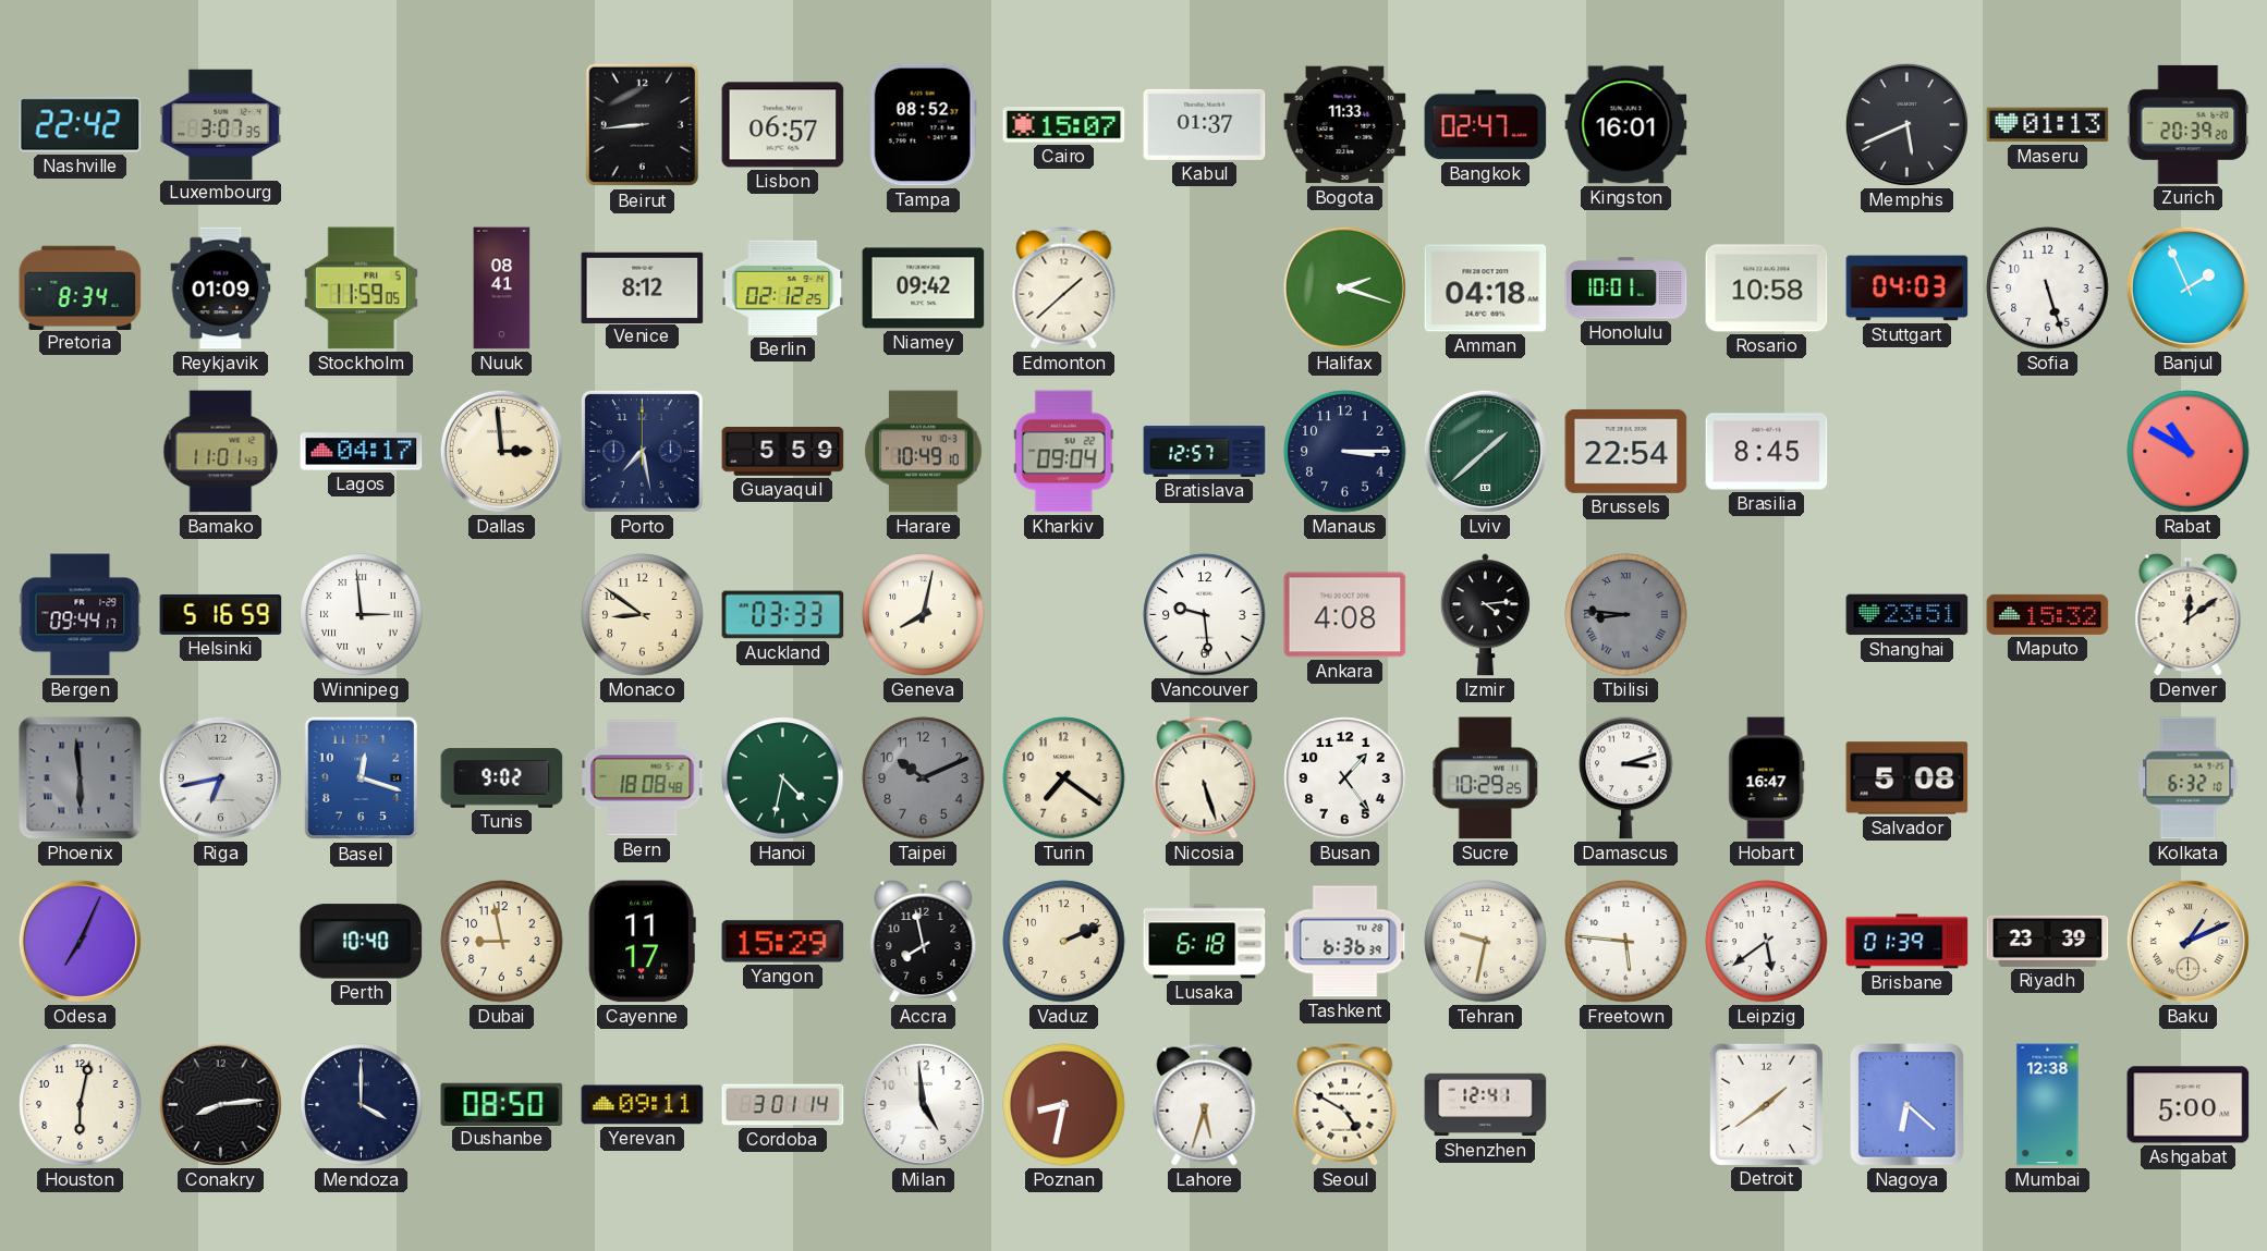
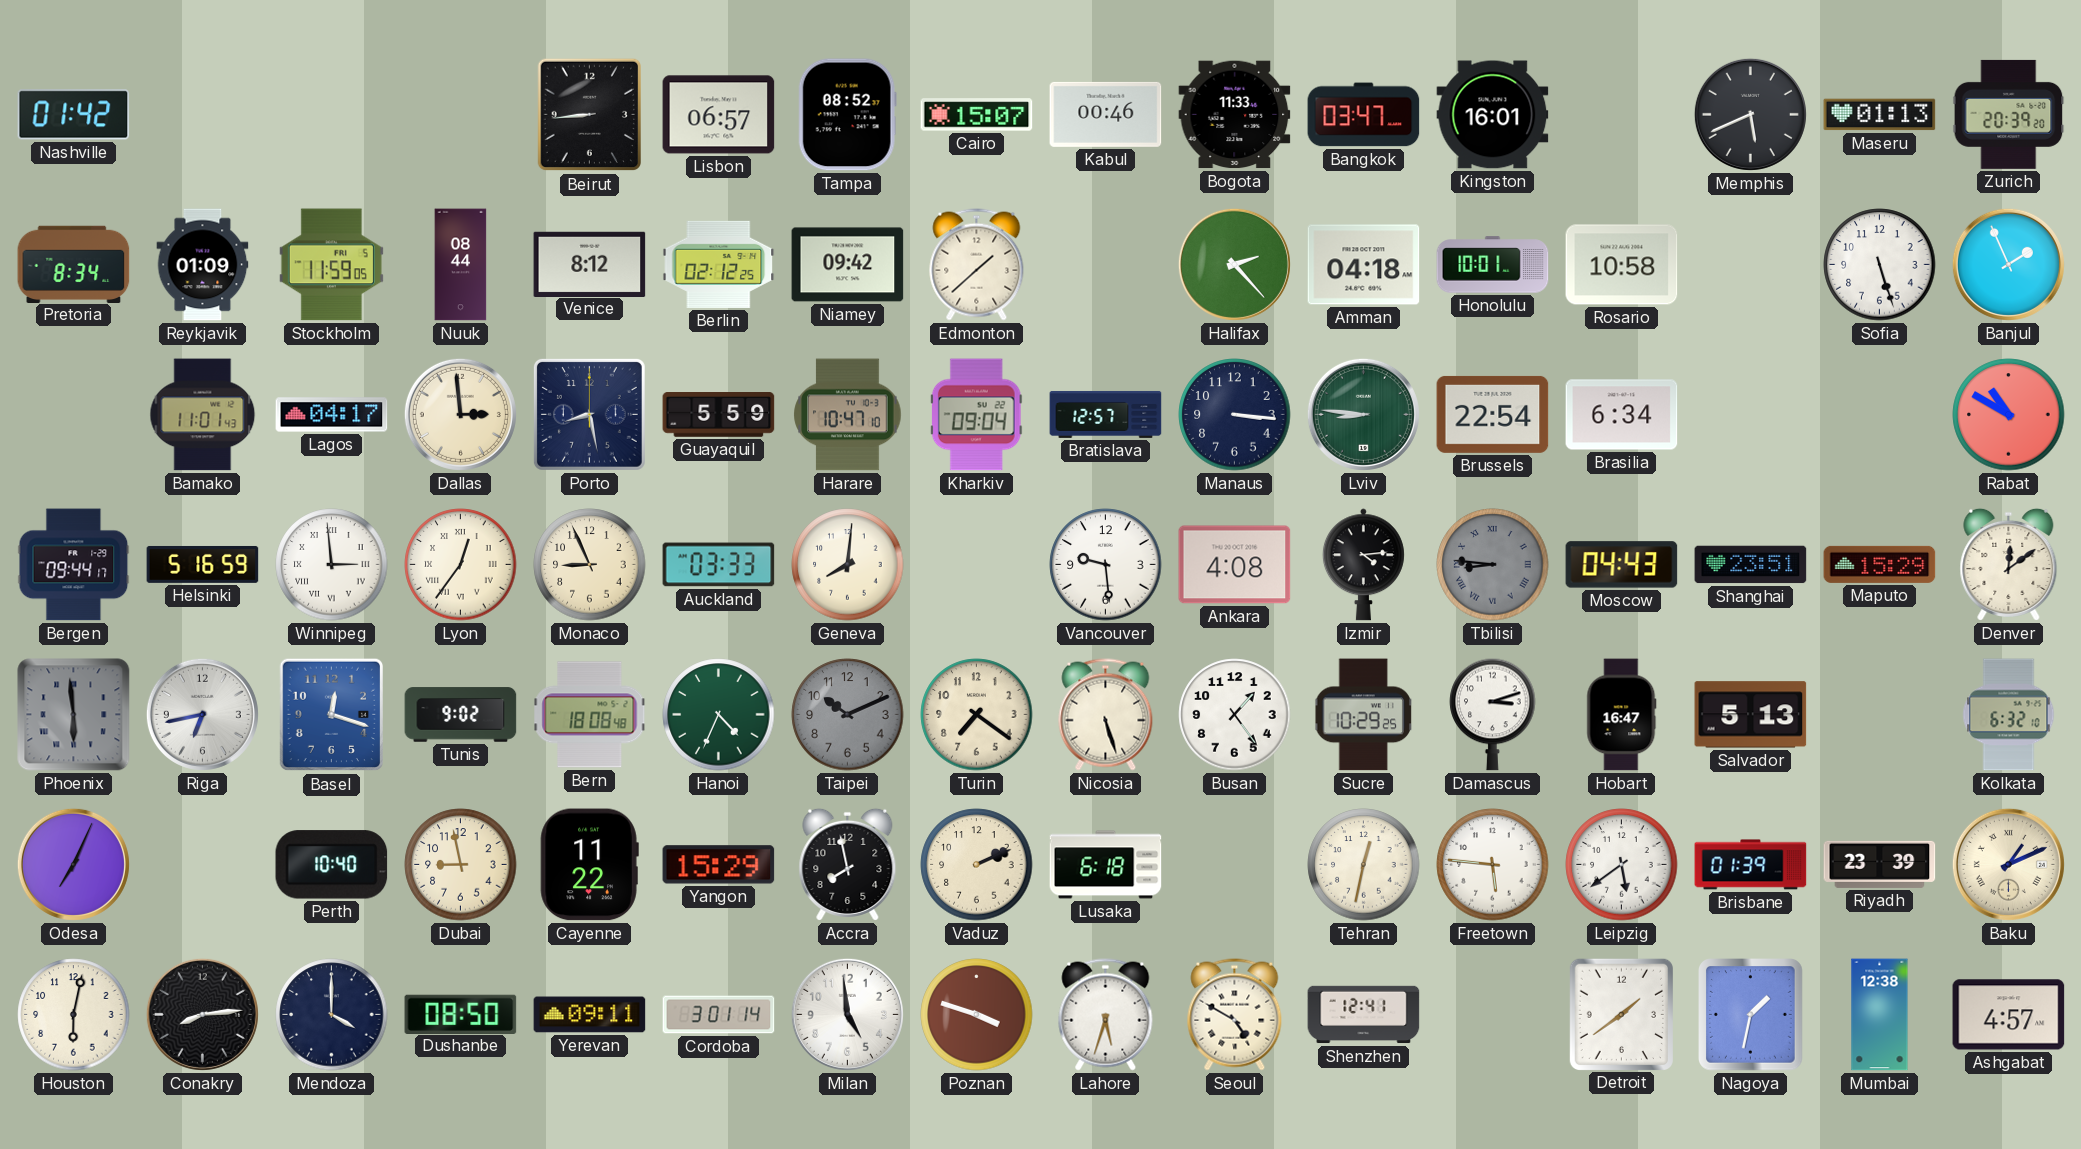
Nashville: 22:42 -> 01:42 (74, 115)
Luxembourg: 3:07 -> none (221, 124)
Kabul: 01:37 -> 00:46 (1106, 114)
Bangkok: 02:47 -> 03:47 (1364, 115)
Nuuk: 08:41 -> 08:44 (461, 265)
Halifax: 2:18 -> 2:23 (1234, 264)
Stuttgart: 04:03 -> none (1908, 289)
Porto: 7:28 -> 8:28 (589, 414)
Harare: 10:49 -> 10:47 (848, 415)
Manaus: 3:15 -> 3:16 (1235, 415)
Lviv: 1:38 -> 8:46 (1363, 414)
Brasilia: 8:45 -> 6:34 (1622, 415)
Lyon: none -> 12:36 (461, 565)
Monaco: 8:51 -> 8:56 (590, 565)
Geneva: 8:02 -> 8:01 (848, 565)
Moscow: none -> 04:43 (1622, 565)
Maputo: 15:32 -> 15:29 (1880, 564)
Hanoi: 4:32 -> 4:34 (719, 715)
Salvador: 5:08 -> 5:13 (1751, 715)
Cayenne: 11:17 -> 11:22 (589, 865)
Tashkent: 6:36 -> none (1345, 942)
Tehran: 9:32 -> 12:32 (1364, 865)
Poznan: 8:32 -> 3:48 (977, 1015)
Nagoya: 6:22 -> 1:32 (1751, 1015)
Ashgabat: 5:00 -> 4:57 (2009, 1015)
